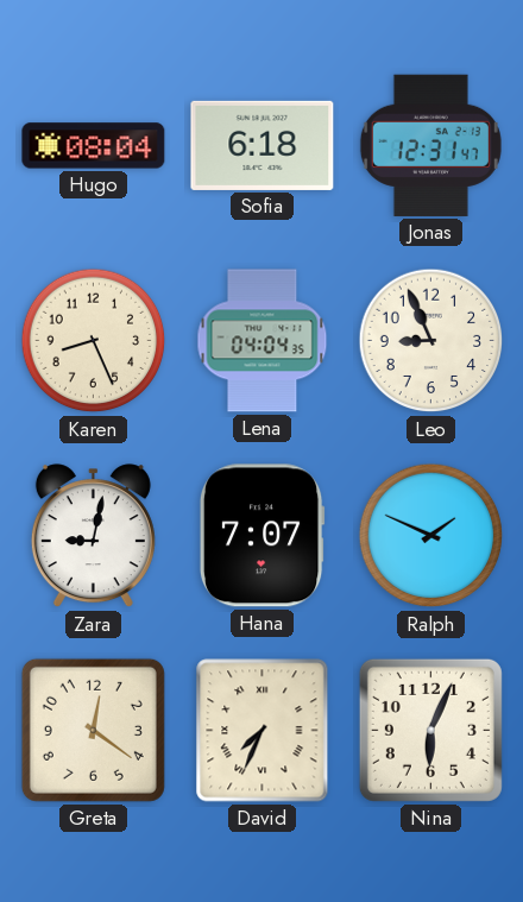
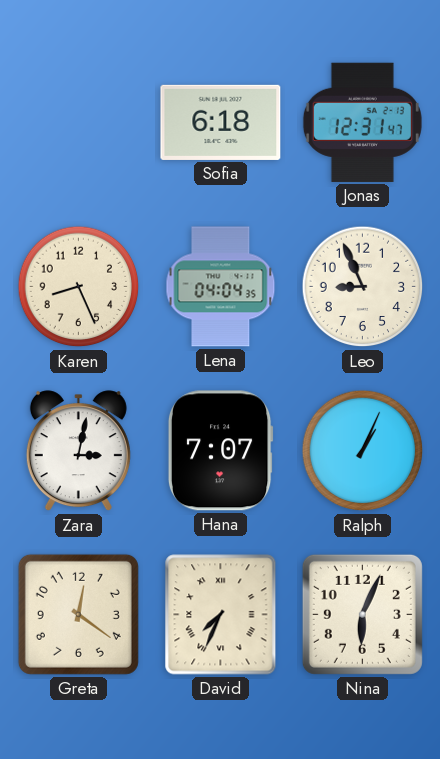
Hugo: 08:04 -> none (94, 146)
Zara: 9:02 -> 3:02 (78, 451)
Ralph: 1:49 -> 1:04 (363, 451)
